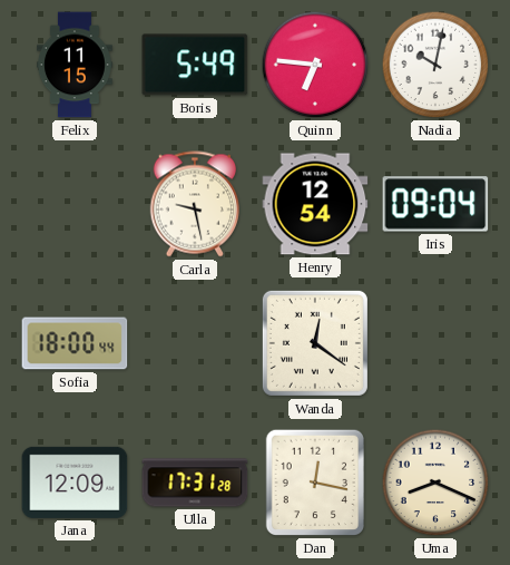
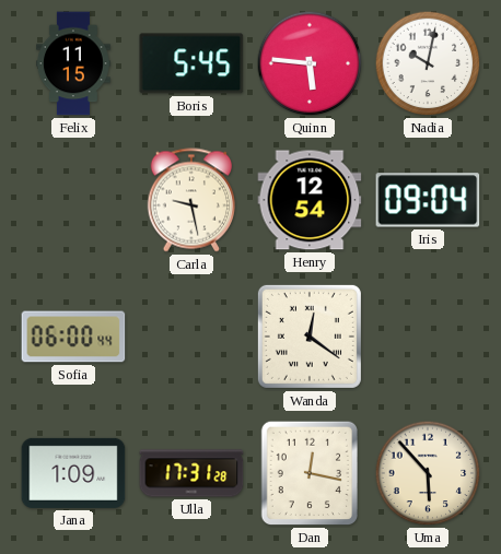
Boris: 5:49 -> 5:45 (191, 63)
Quinn: 6:46 -> 5:46 (310, 63)
Sofia: 18:00 -> 06:00 (73, 337)
Jana: 12:09 -> 1:09 (73, 473)
Uma: 8:19 -> 5:53 (428, 473)
